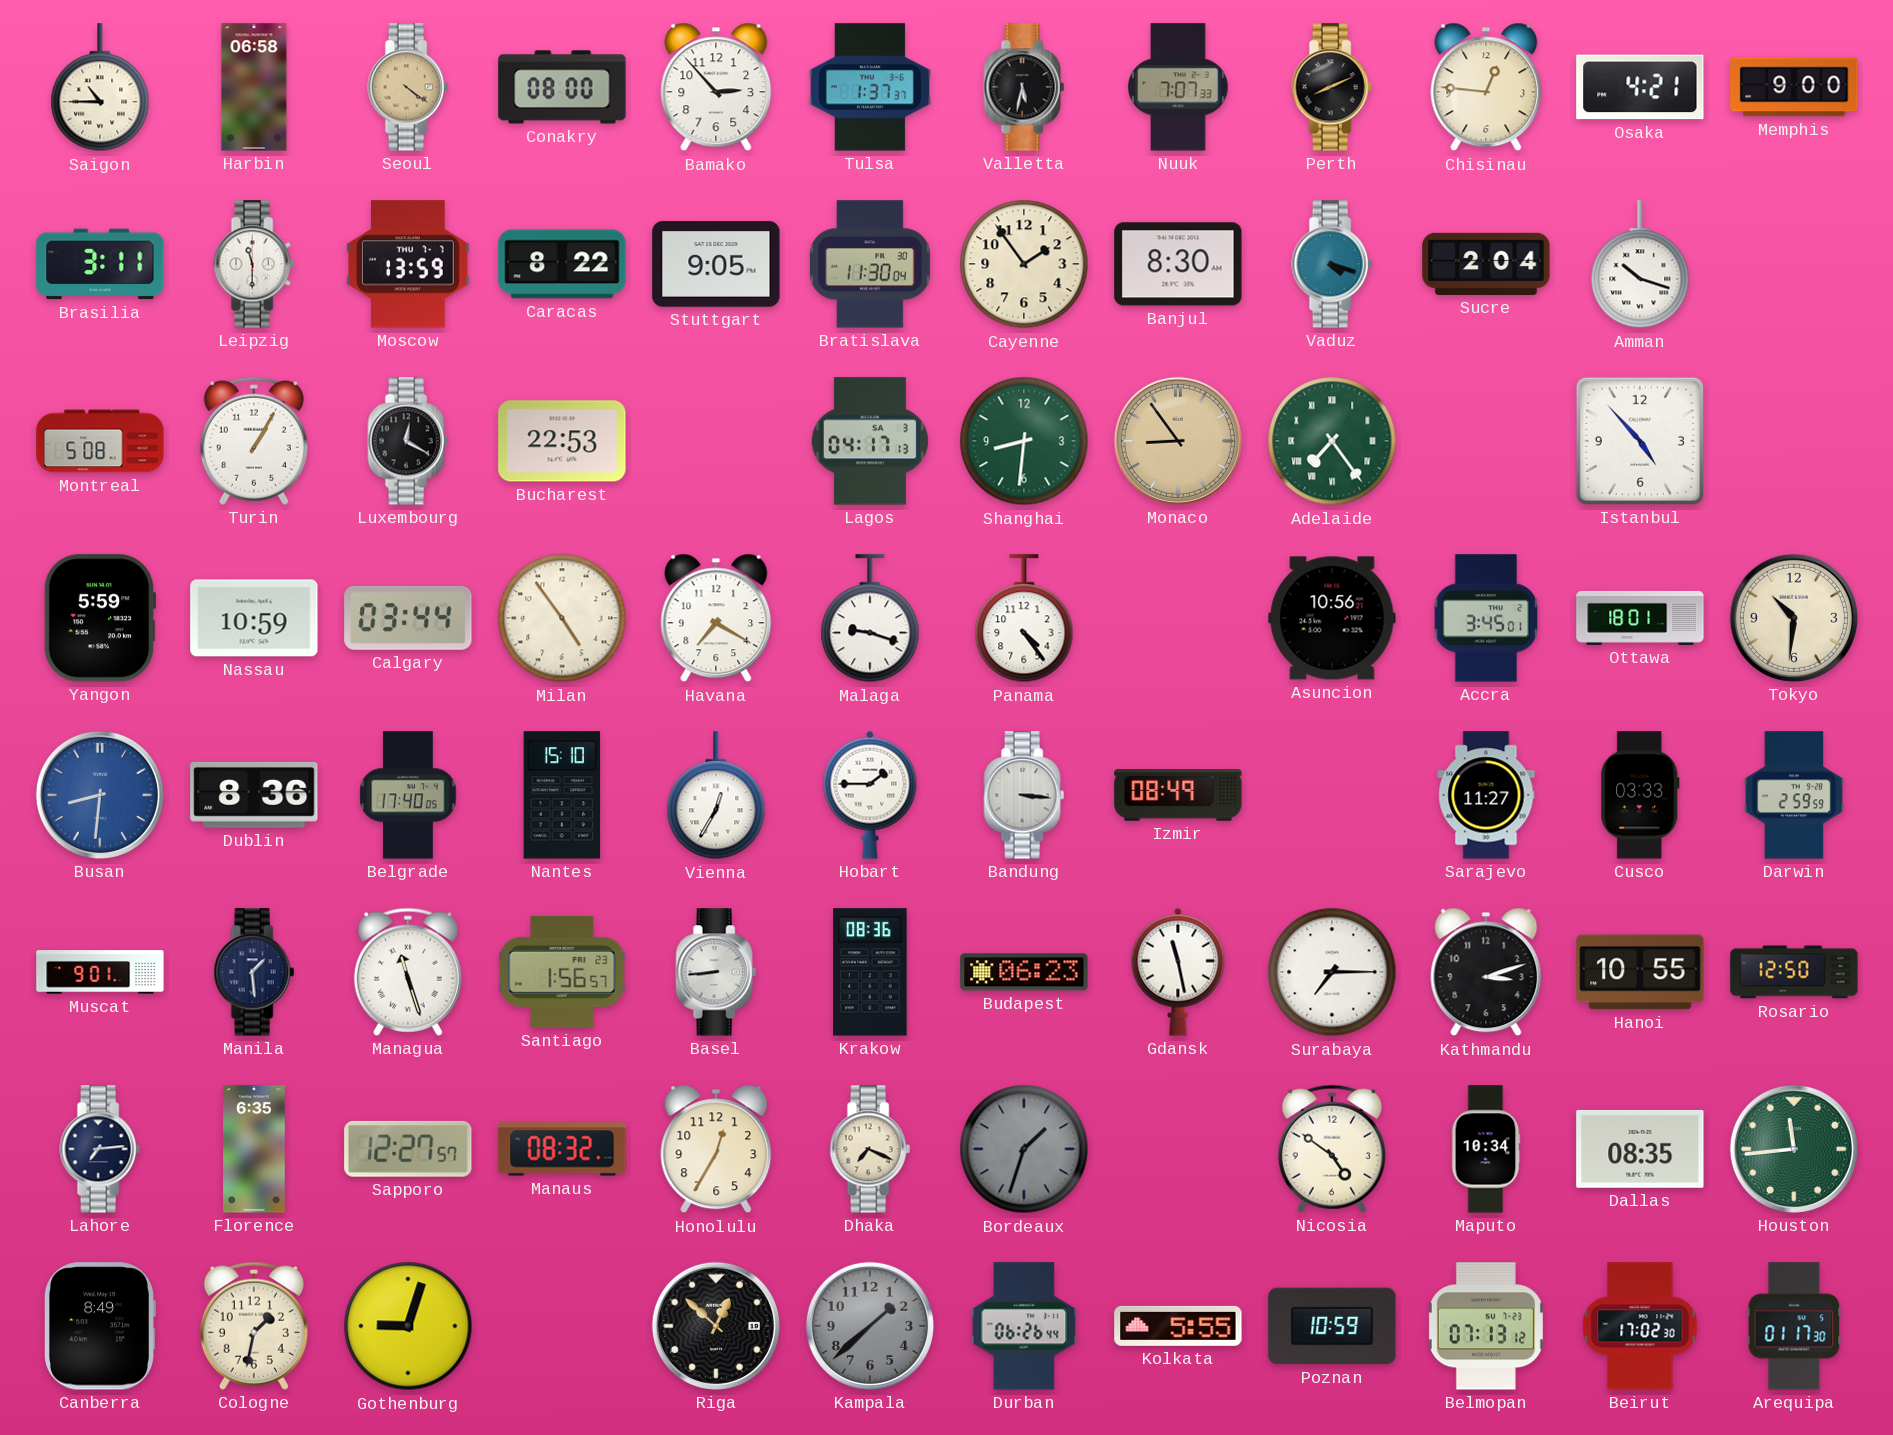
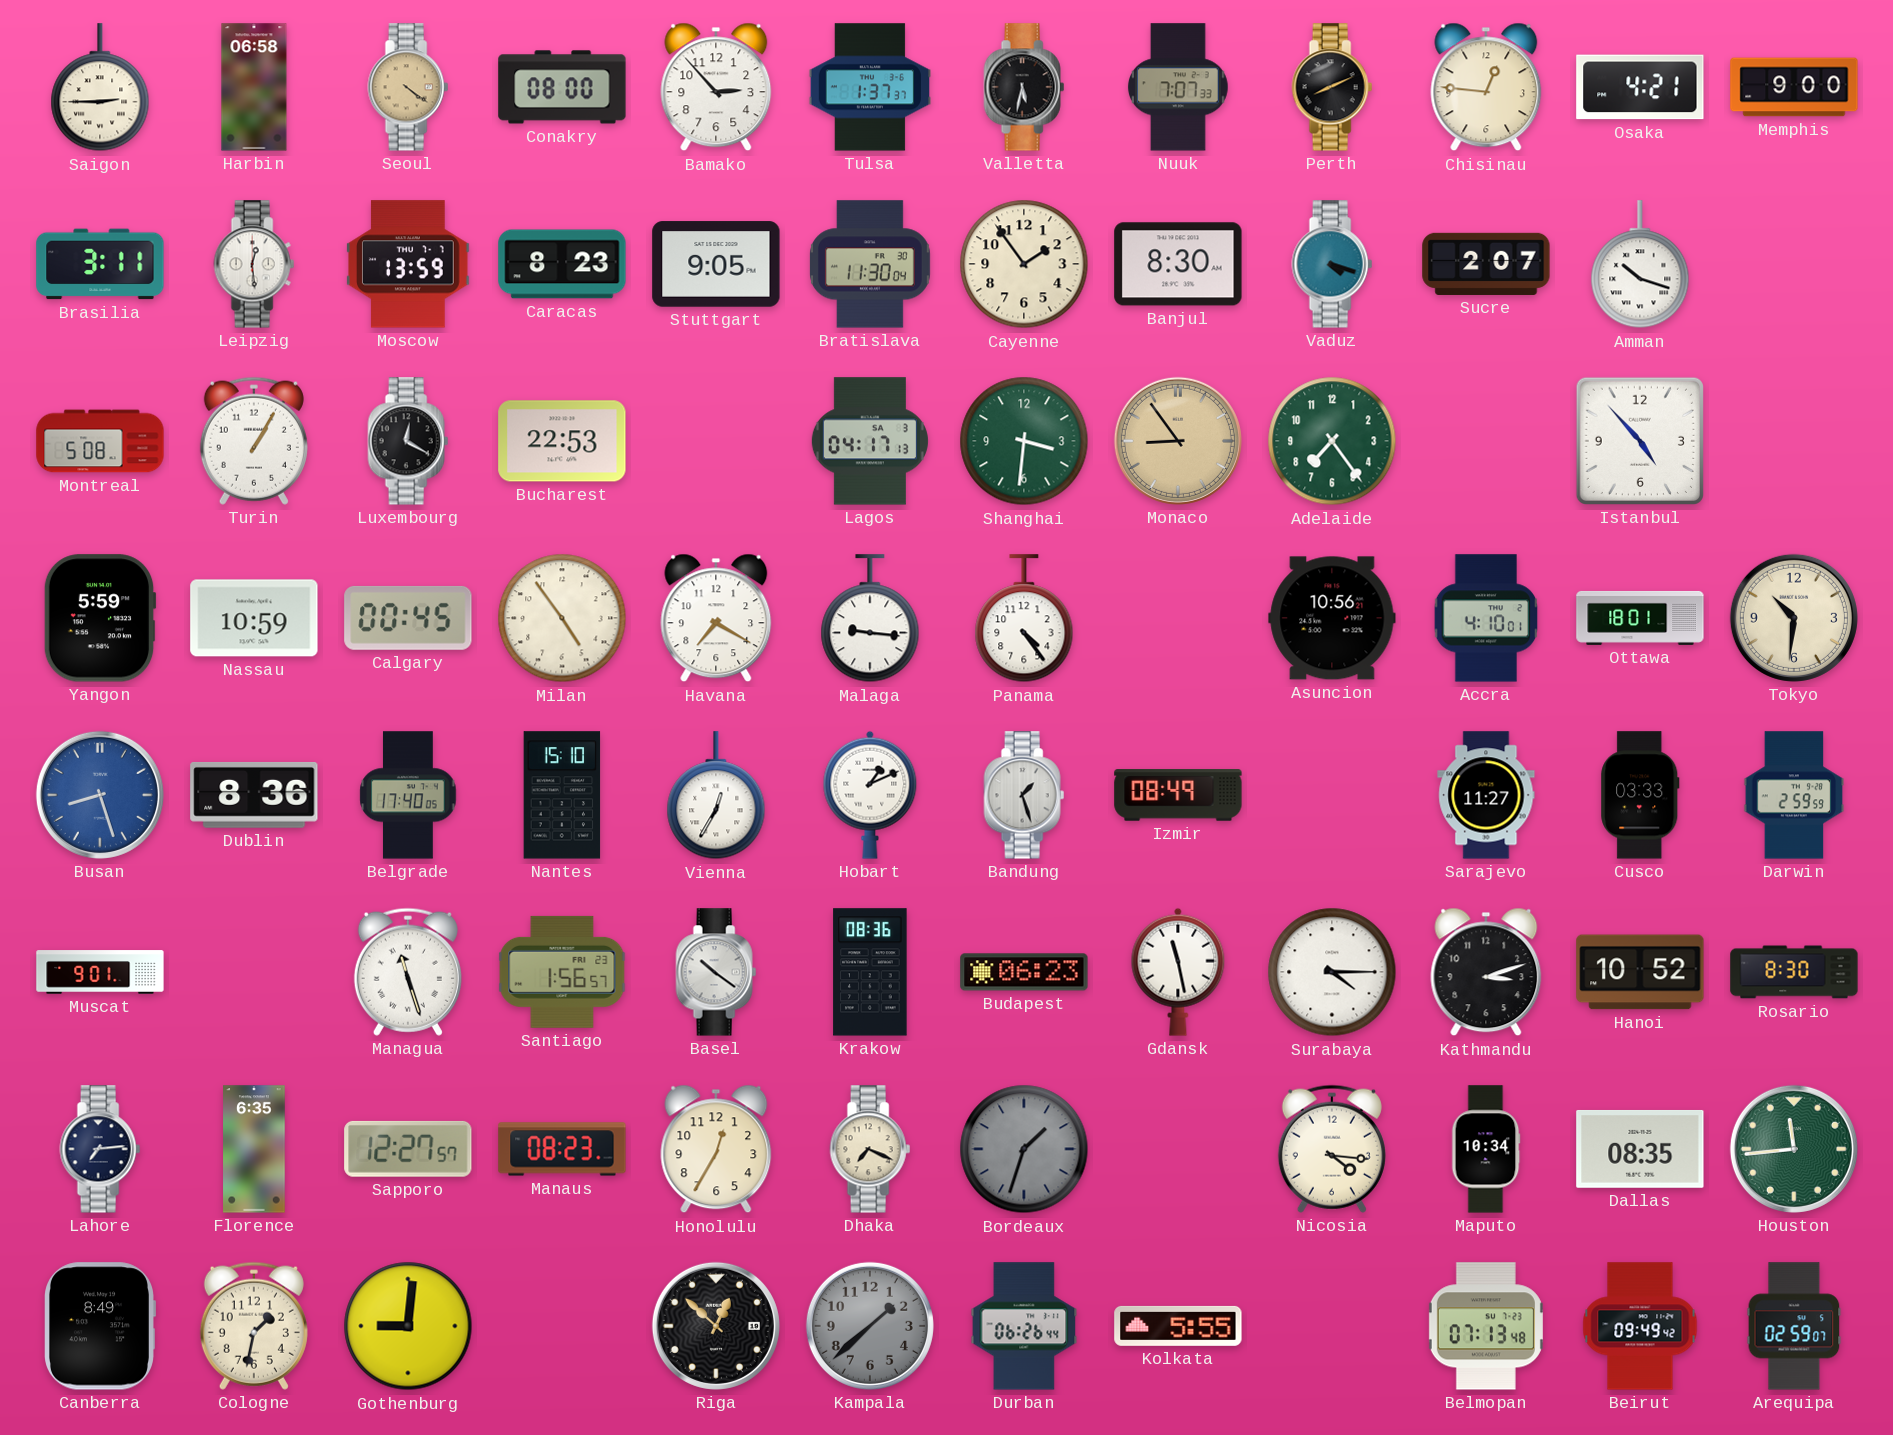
Saigon: 10:45 -> 2:45 (100, 88)
Leipzig: 11:30 -> 12:29 (254, 264)
Caracas: 8:22 -> 8:23 (562, 264)
Sucre: 2:04 -> 2:07 (1486, 264)
Shanghai: 8:31 -> 3:31 (1024, 441)
Adelaide numerals: Roman -> Arabic (1332, 441)
Calgary: 03:44 -> 00:45 (408, 618)
Malaga: 9:18 -> 9:16 (870, 619)
Accra: 3:45 -> 4:10 (1486, 618)
Busan: 8:31 -> 8:27 (100, 795)
Hobart: 1:45 -> 1:11 (870, 795)
Bandung: 3:16 -> 1:27 (1024, 795)
Manila: 1:29 -> none (254, 972)
Basel: 8:44 -> 10:21 (716, 972)
Surabaya: 7:15 -> 4:15 (1332, 972)
Hanoi: 10:55 -> 10:52 (1640, 972)
Rosario: 12:50 -> 8:30 (1794, 972)
Manaus: 08:32 -> 08:23 (562, 1149)
Nicosia: 4:51 -> 4:16 (1332, 1149)
Gothenburg: 9:03 -> 9:01 (408, 1326)
Poznan: 10:59 -> none (1332, 1326)
Belmopan: 07:13:12 -> 07:13:48 (1486, 1326)
Beirut: 17:02 -> 09:49 (1640, 1326)
Arequipa: 01:17 -> 02:59 (1794, 1326)
